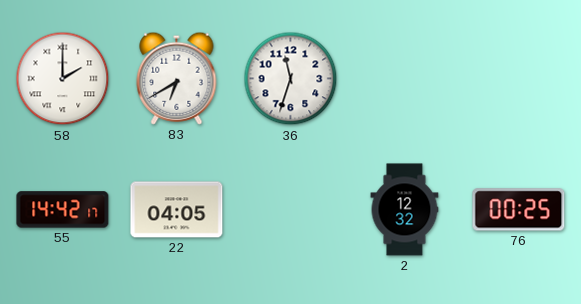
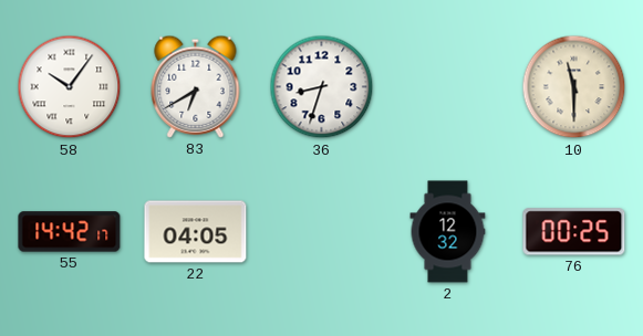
58: 2:00 -> 10:06 (70, 87)
36: 11:33 -> 8:33 (322, 87)
10: none -> 11:30 (574, 87)
